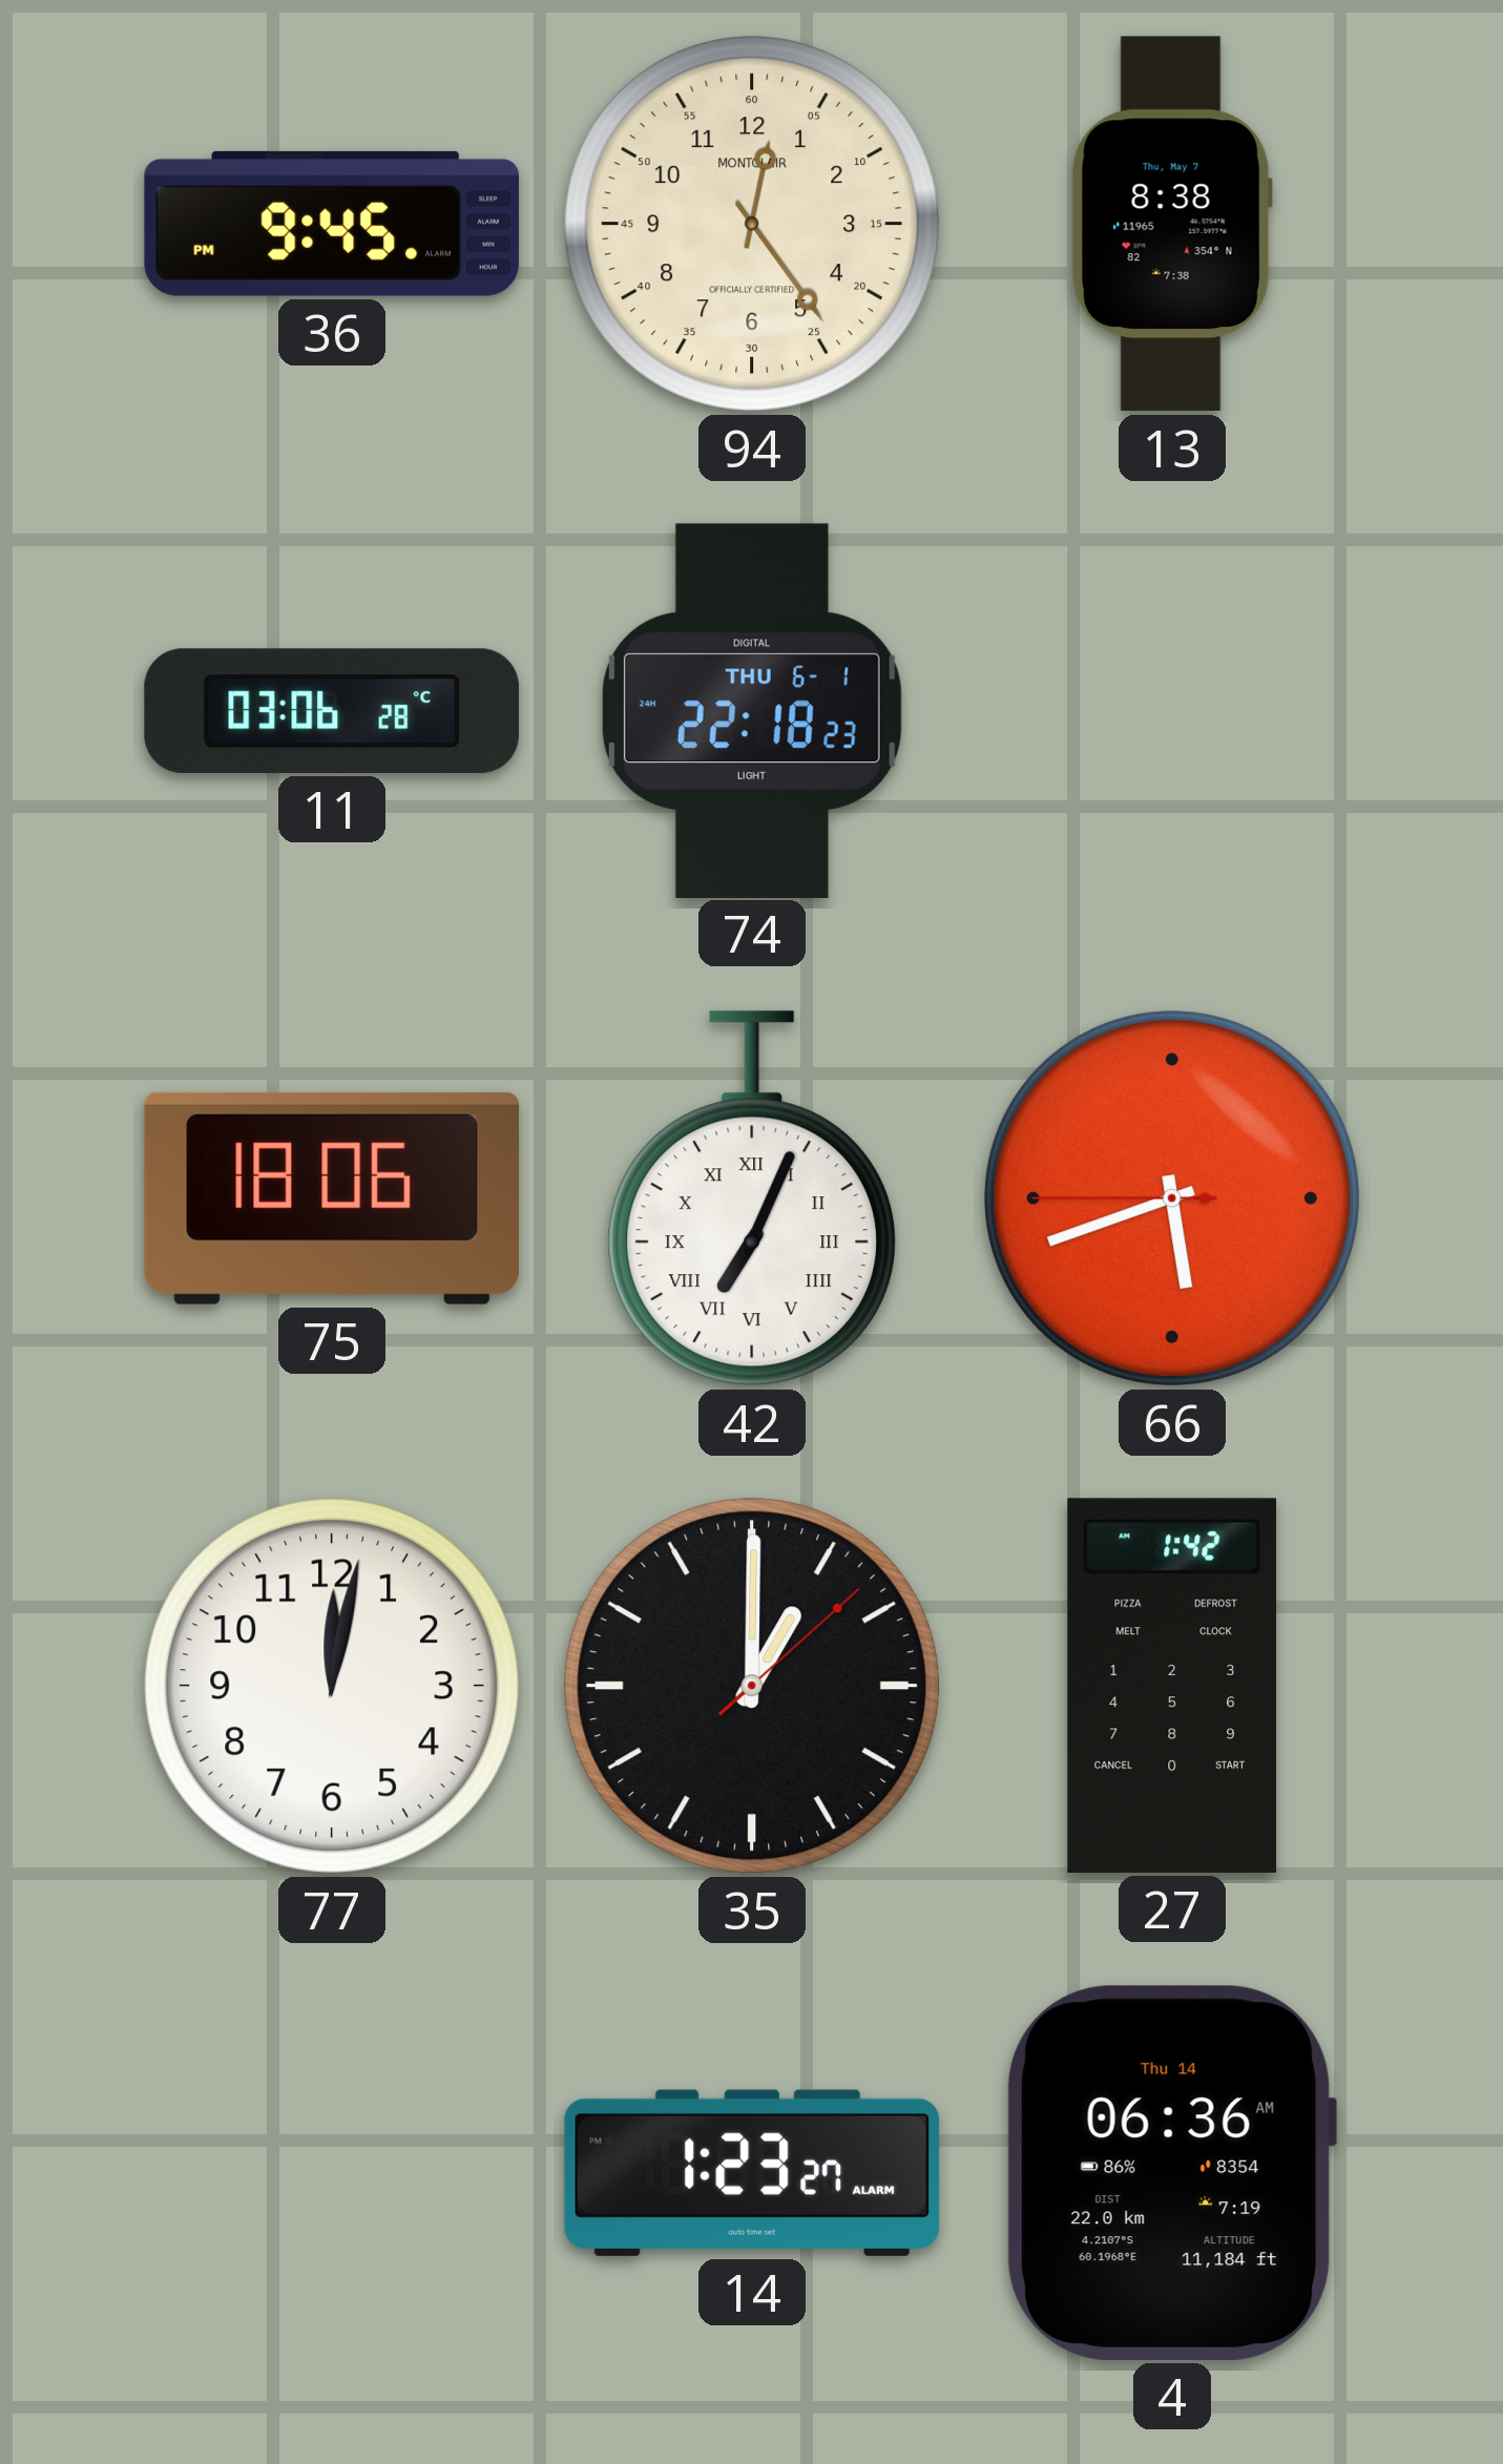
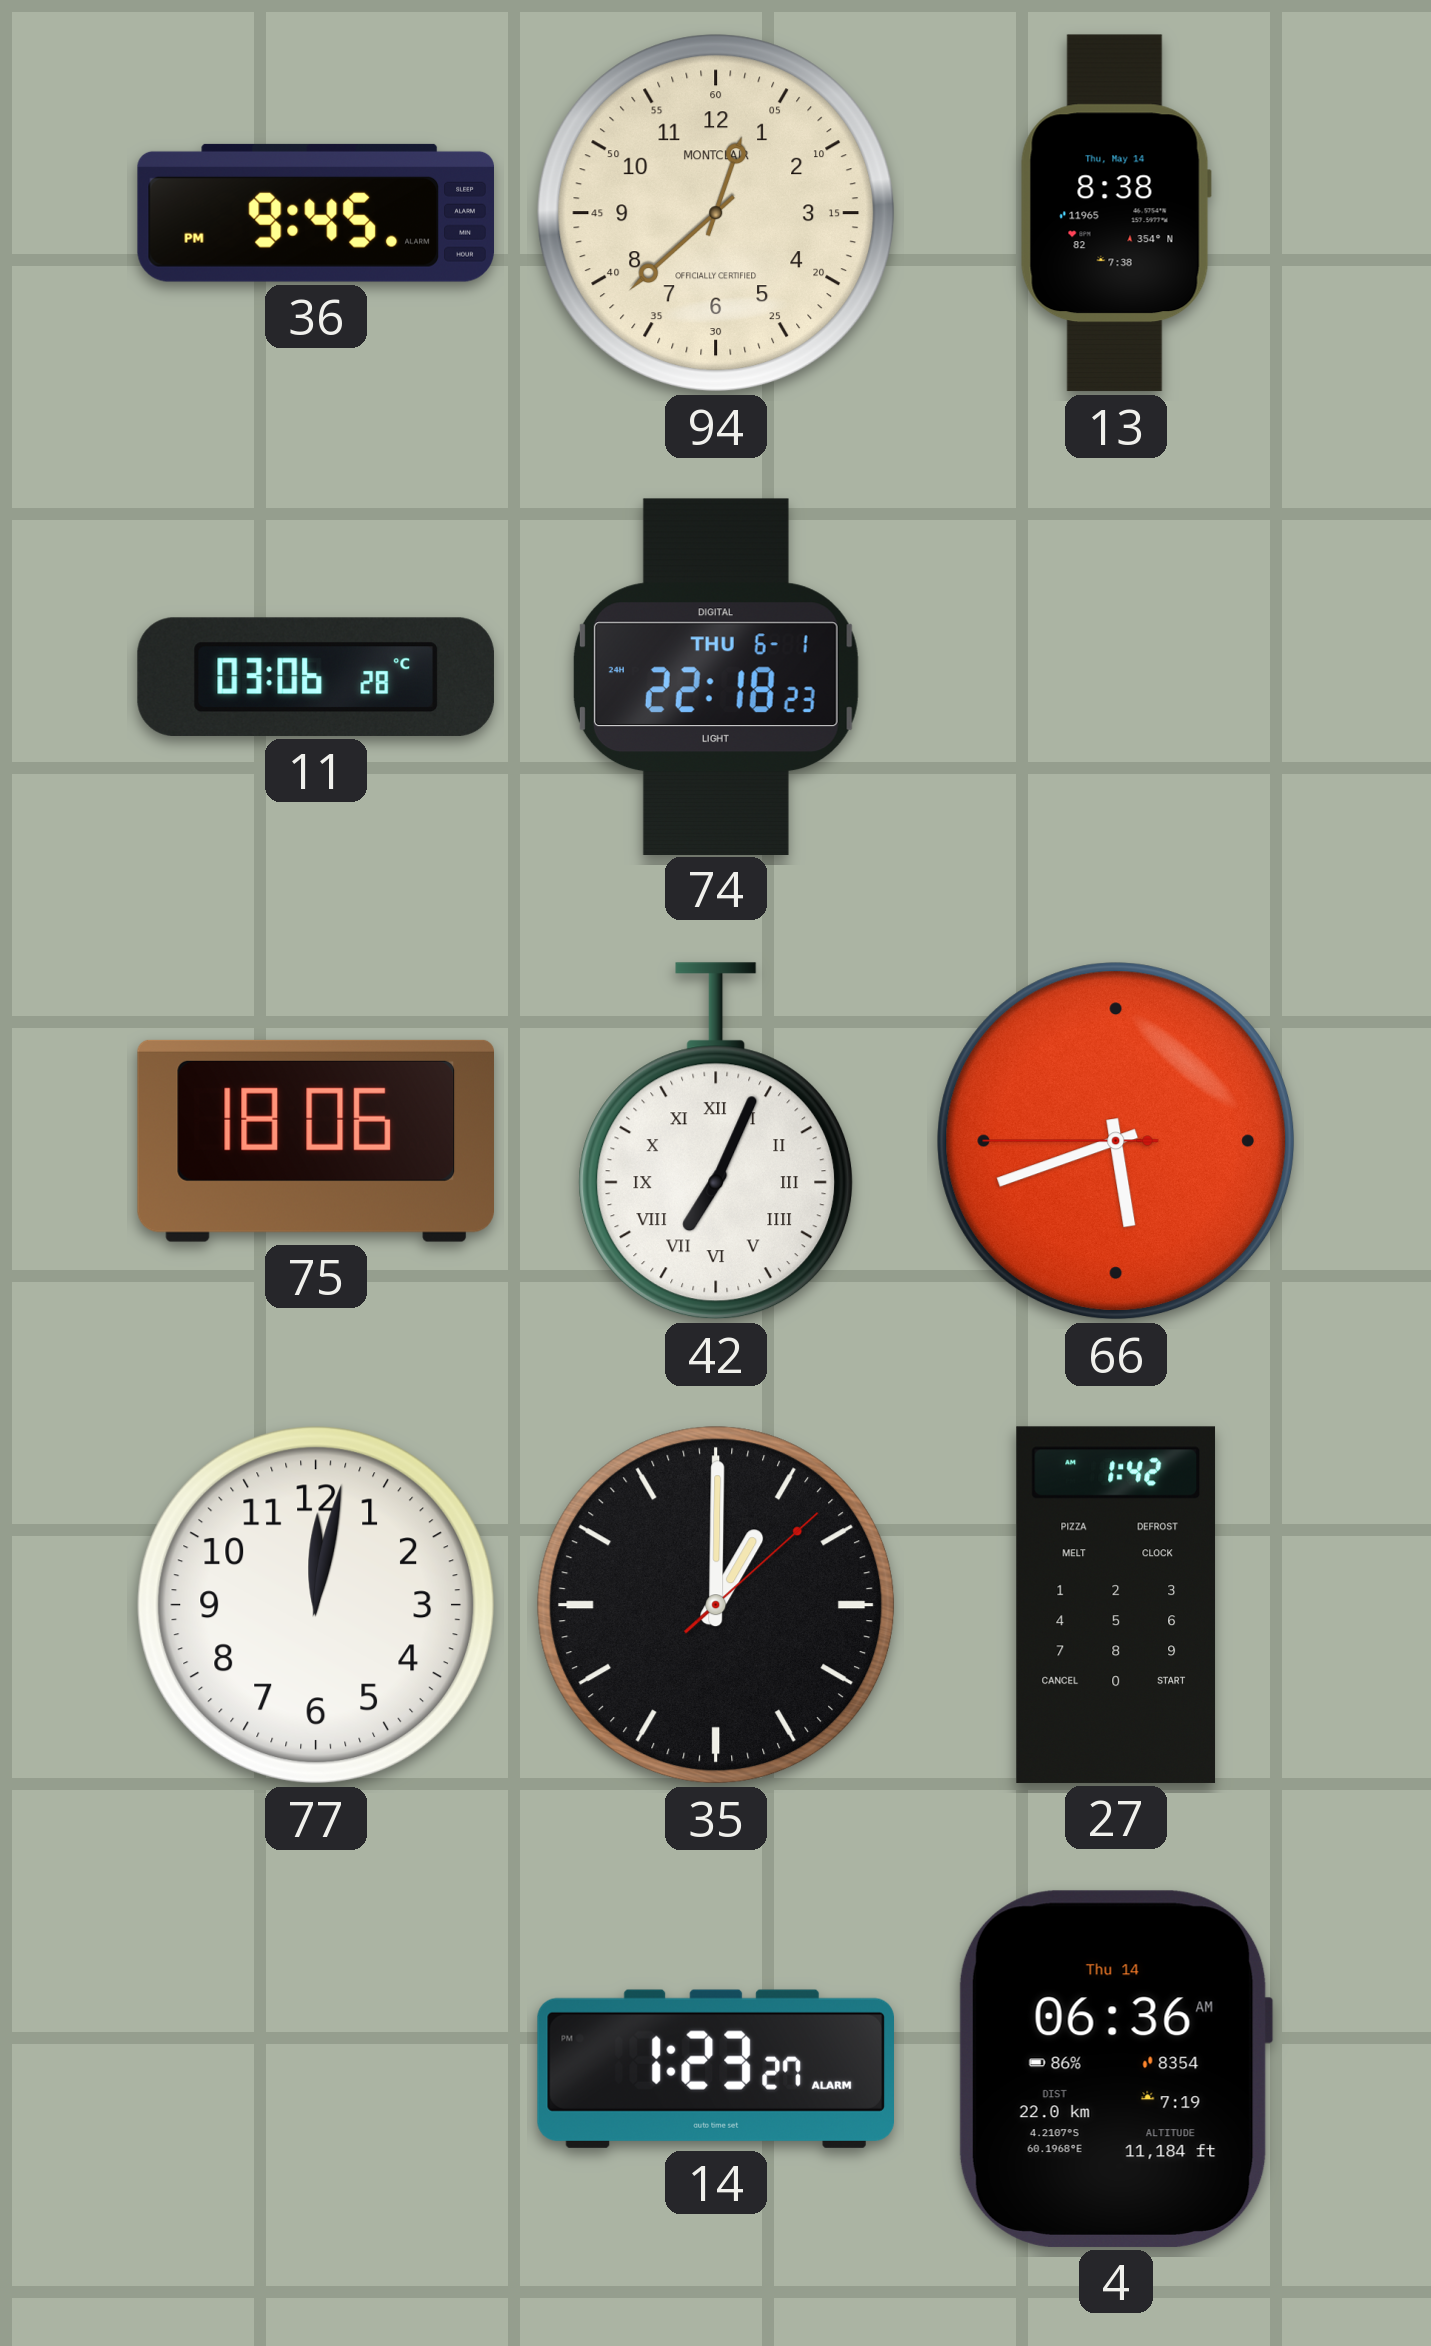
94: 12:24 -> 12:38 (716, 213)
13 date: Thu, May 7 -> Thu, May 14 (1116, 213)
